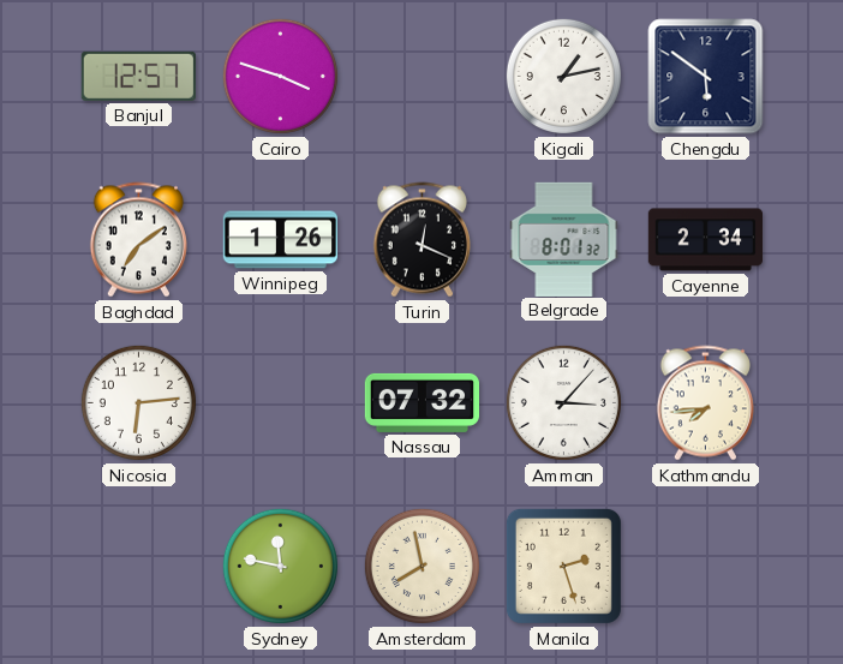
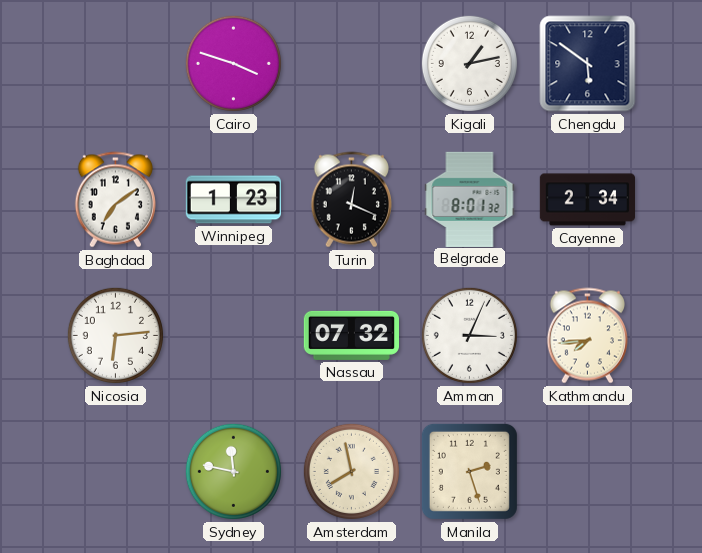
Banjul: 12:57 -> none (138, 76)
Winnipeg: 1:26 -> 1:23 (233, 200)
Amman: 3:07 -> 3:04 (469, 335)
